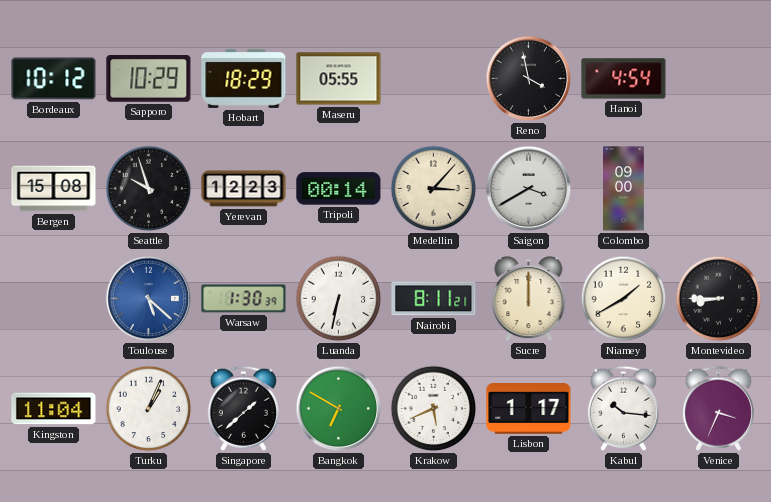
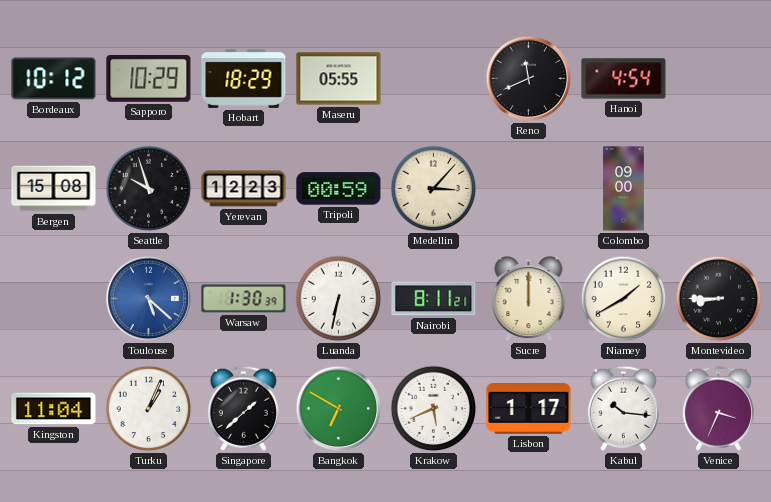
Reno: 3:58 -> 11:41 (529, 79)
Tripoli: 00:14 -> 00:59 (339, 189)
Saigon: 3:40 -> none (529, 189)
